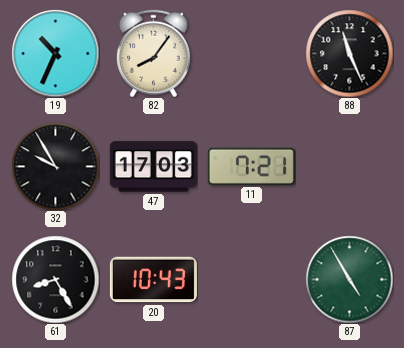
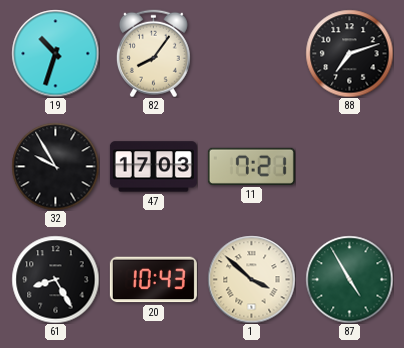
19: 10:34 -> 10:33 (55, 53)
88: 11:26 -> 7:12 (349, 53)
1: none -> 3:52 (251, 279)
